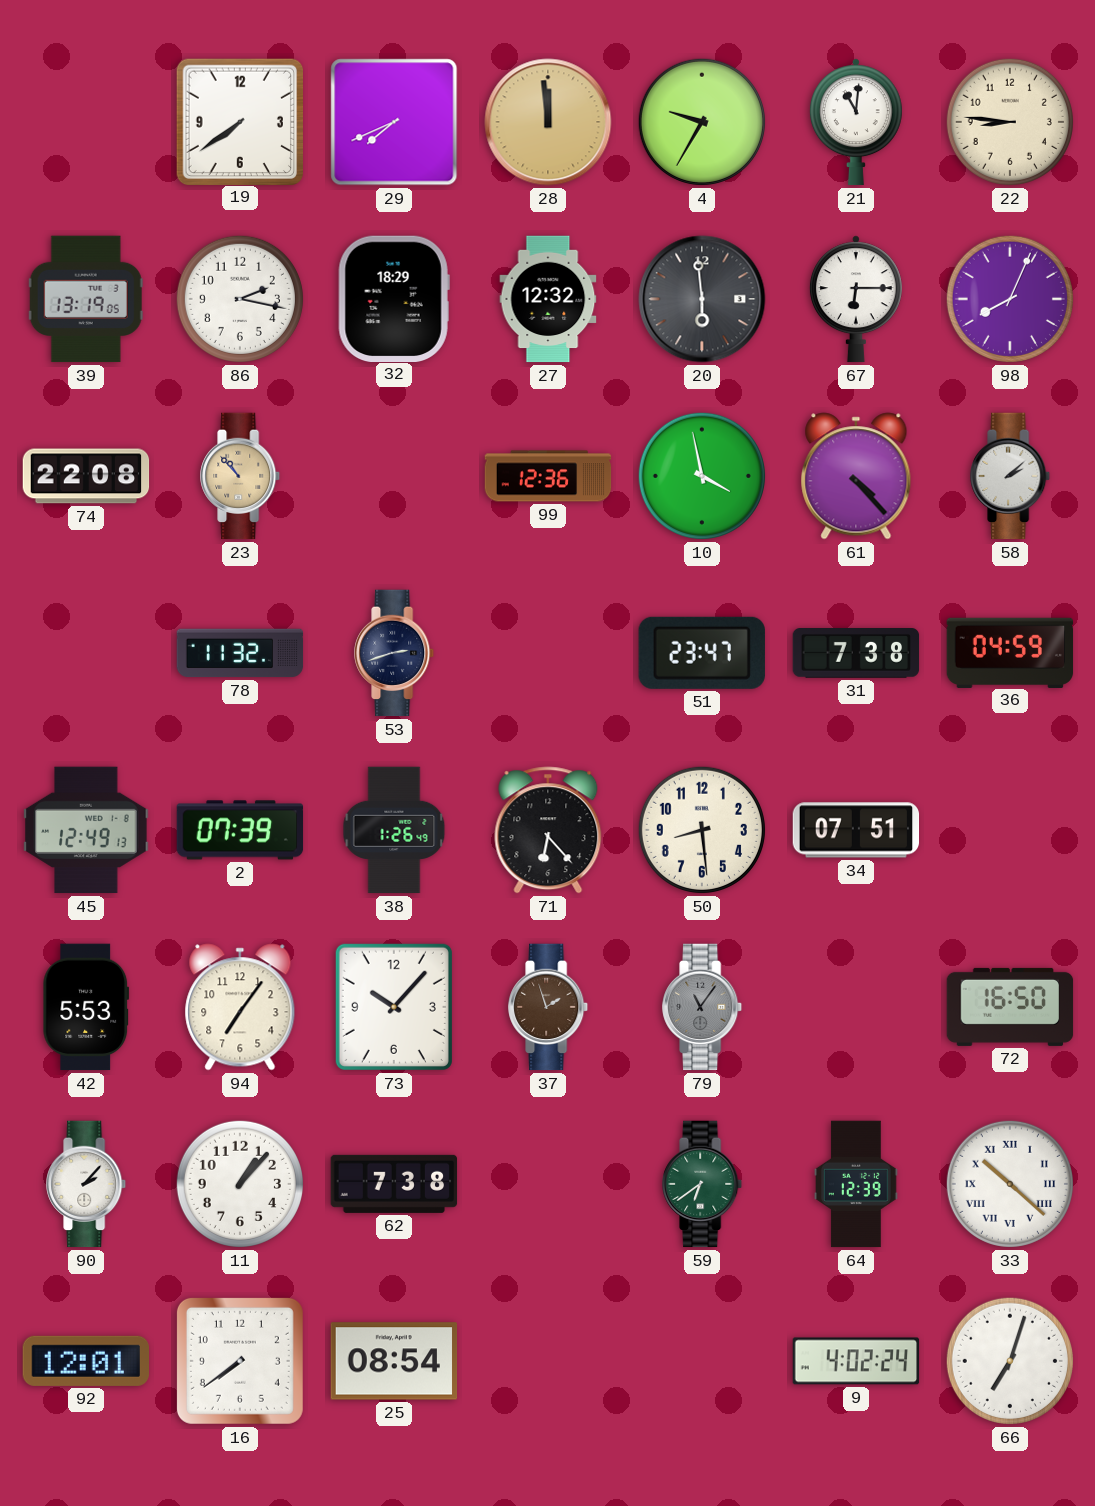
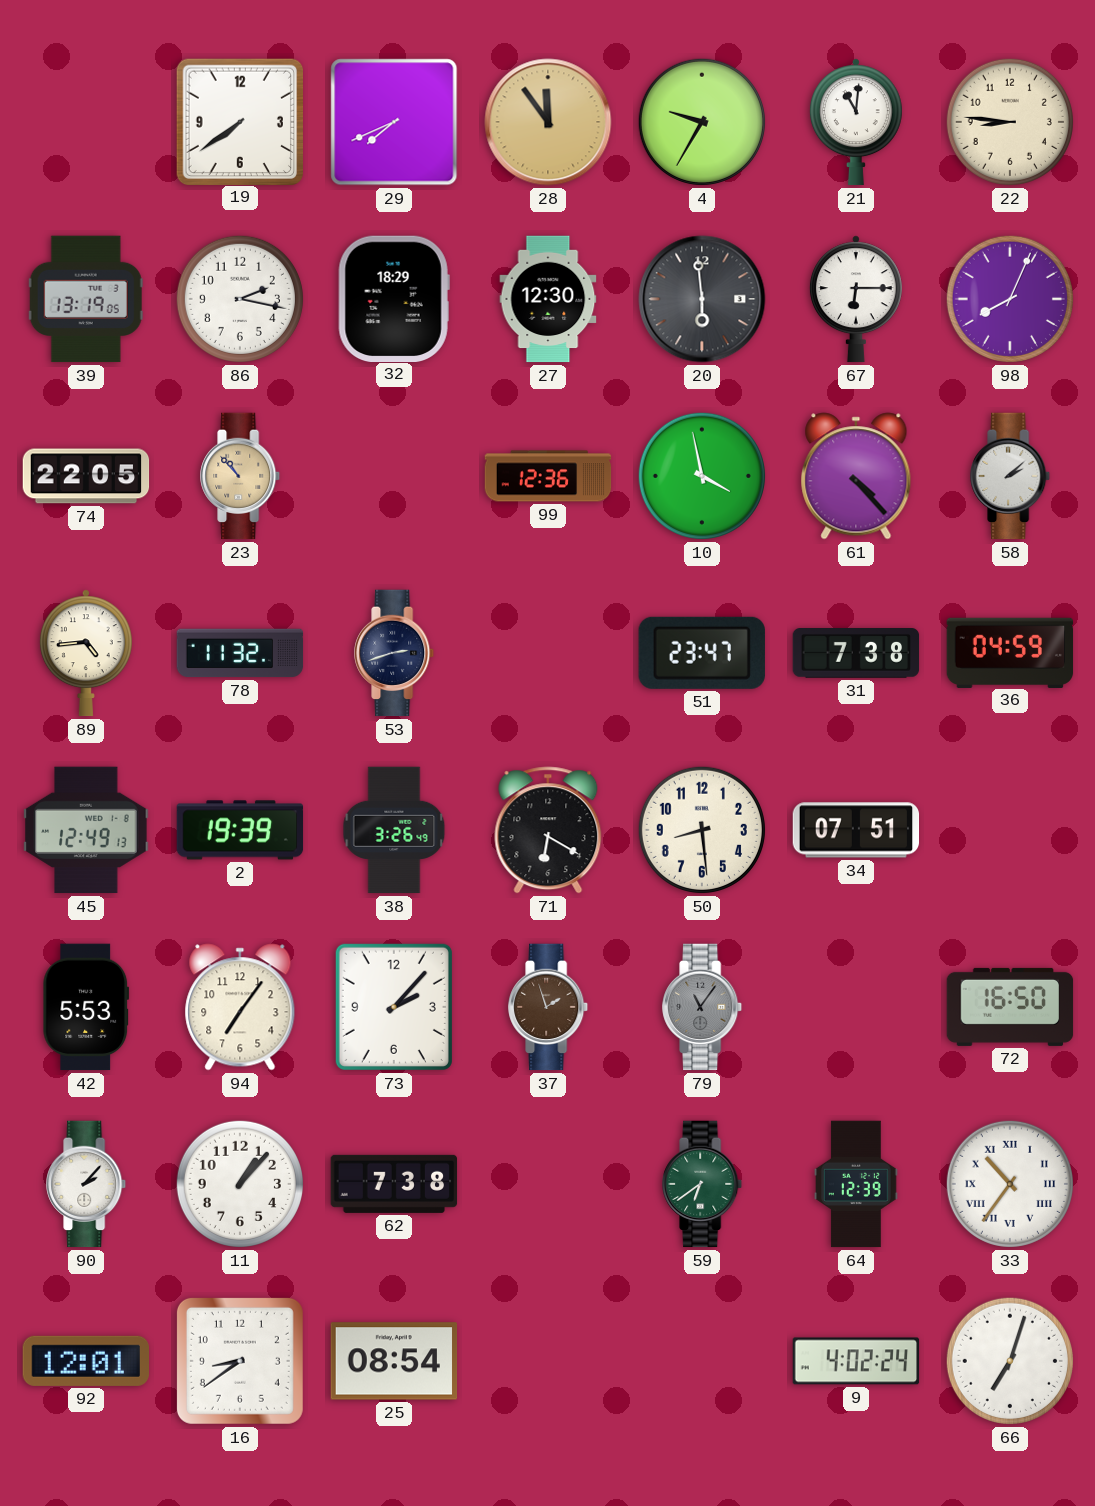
28: 11:59 -> 11:54 (548, 122)
27: 12:32 -> 12:30 (548, 299)
74: 22:08 -> 22:05 (86, 476)
89: none -> 4:44 (86, 653)
2: 07:39 -> 19:39 (240, 830)
38: 1:26 -> 3:26 (394, 830)
71: 6:23 -> 6:20 (548, 830)
73: 10:07 -> 2:07 (394, 1007)
33: 10:22 -> 10:36 (1010, 1184)
16: 7:39 -> 8:39 (240, 1361)
